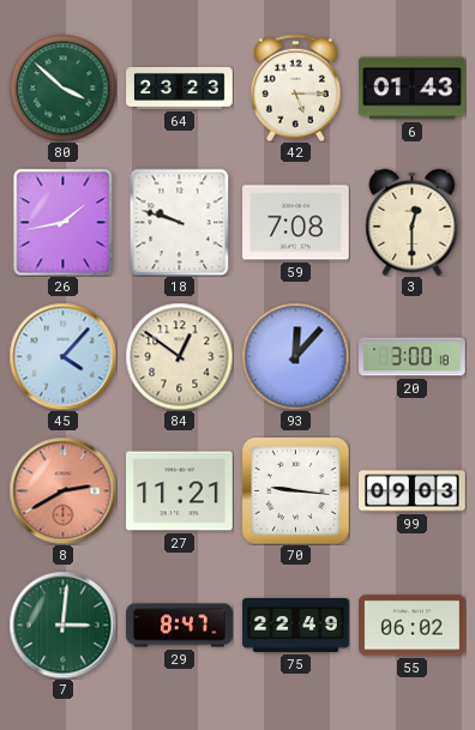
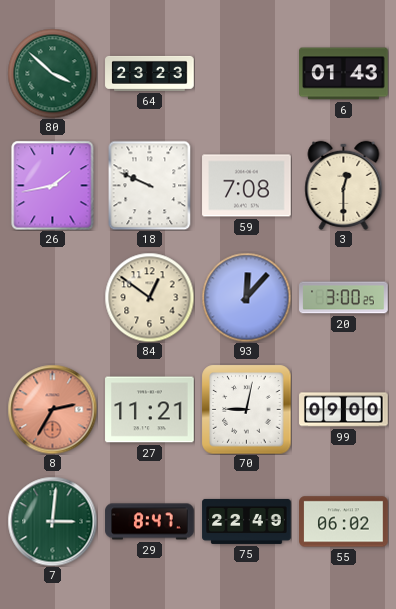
42: 5:15 -> none (295, 88)
18: 9:48 -> 9:49 (150, 185)
45: 4:07 -> none (62, 356)
20: 3:00:18 -> 3:00:25 (344, 298)
8: 2:40 -> 2:35 (52, 409)
70: 9:16 -> 9:02 (246, 409)
99: 09:03 -> 09:00 (344, 410)
